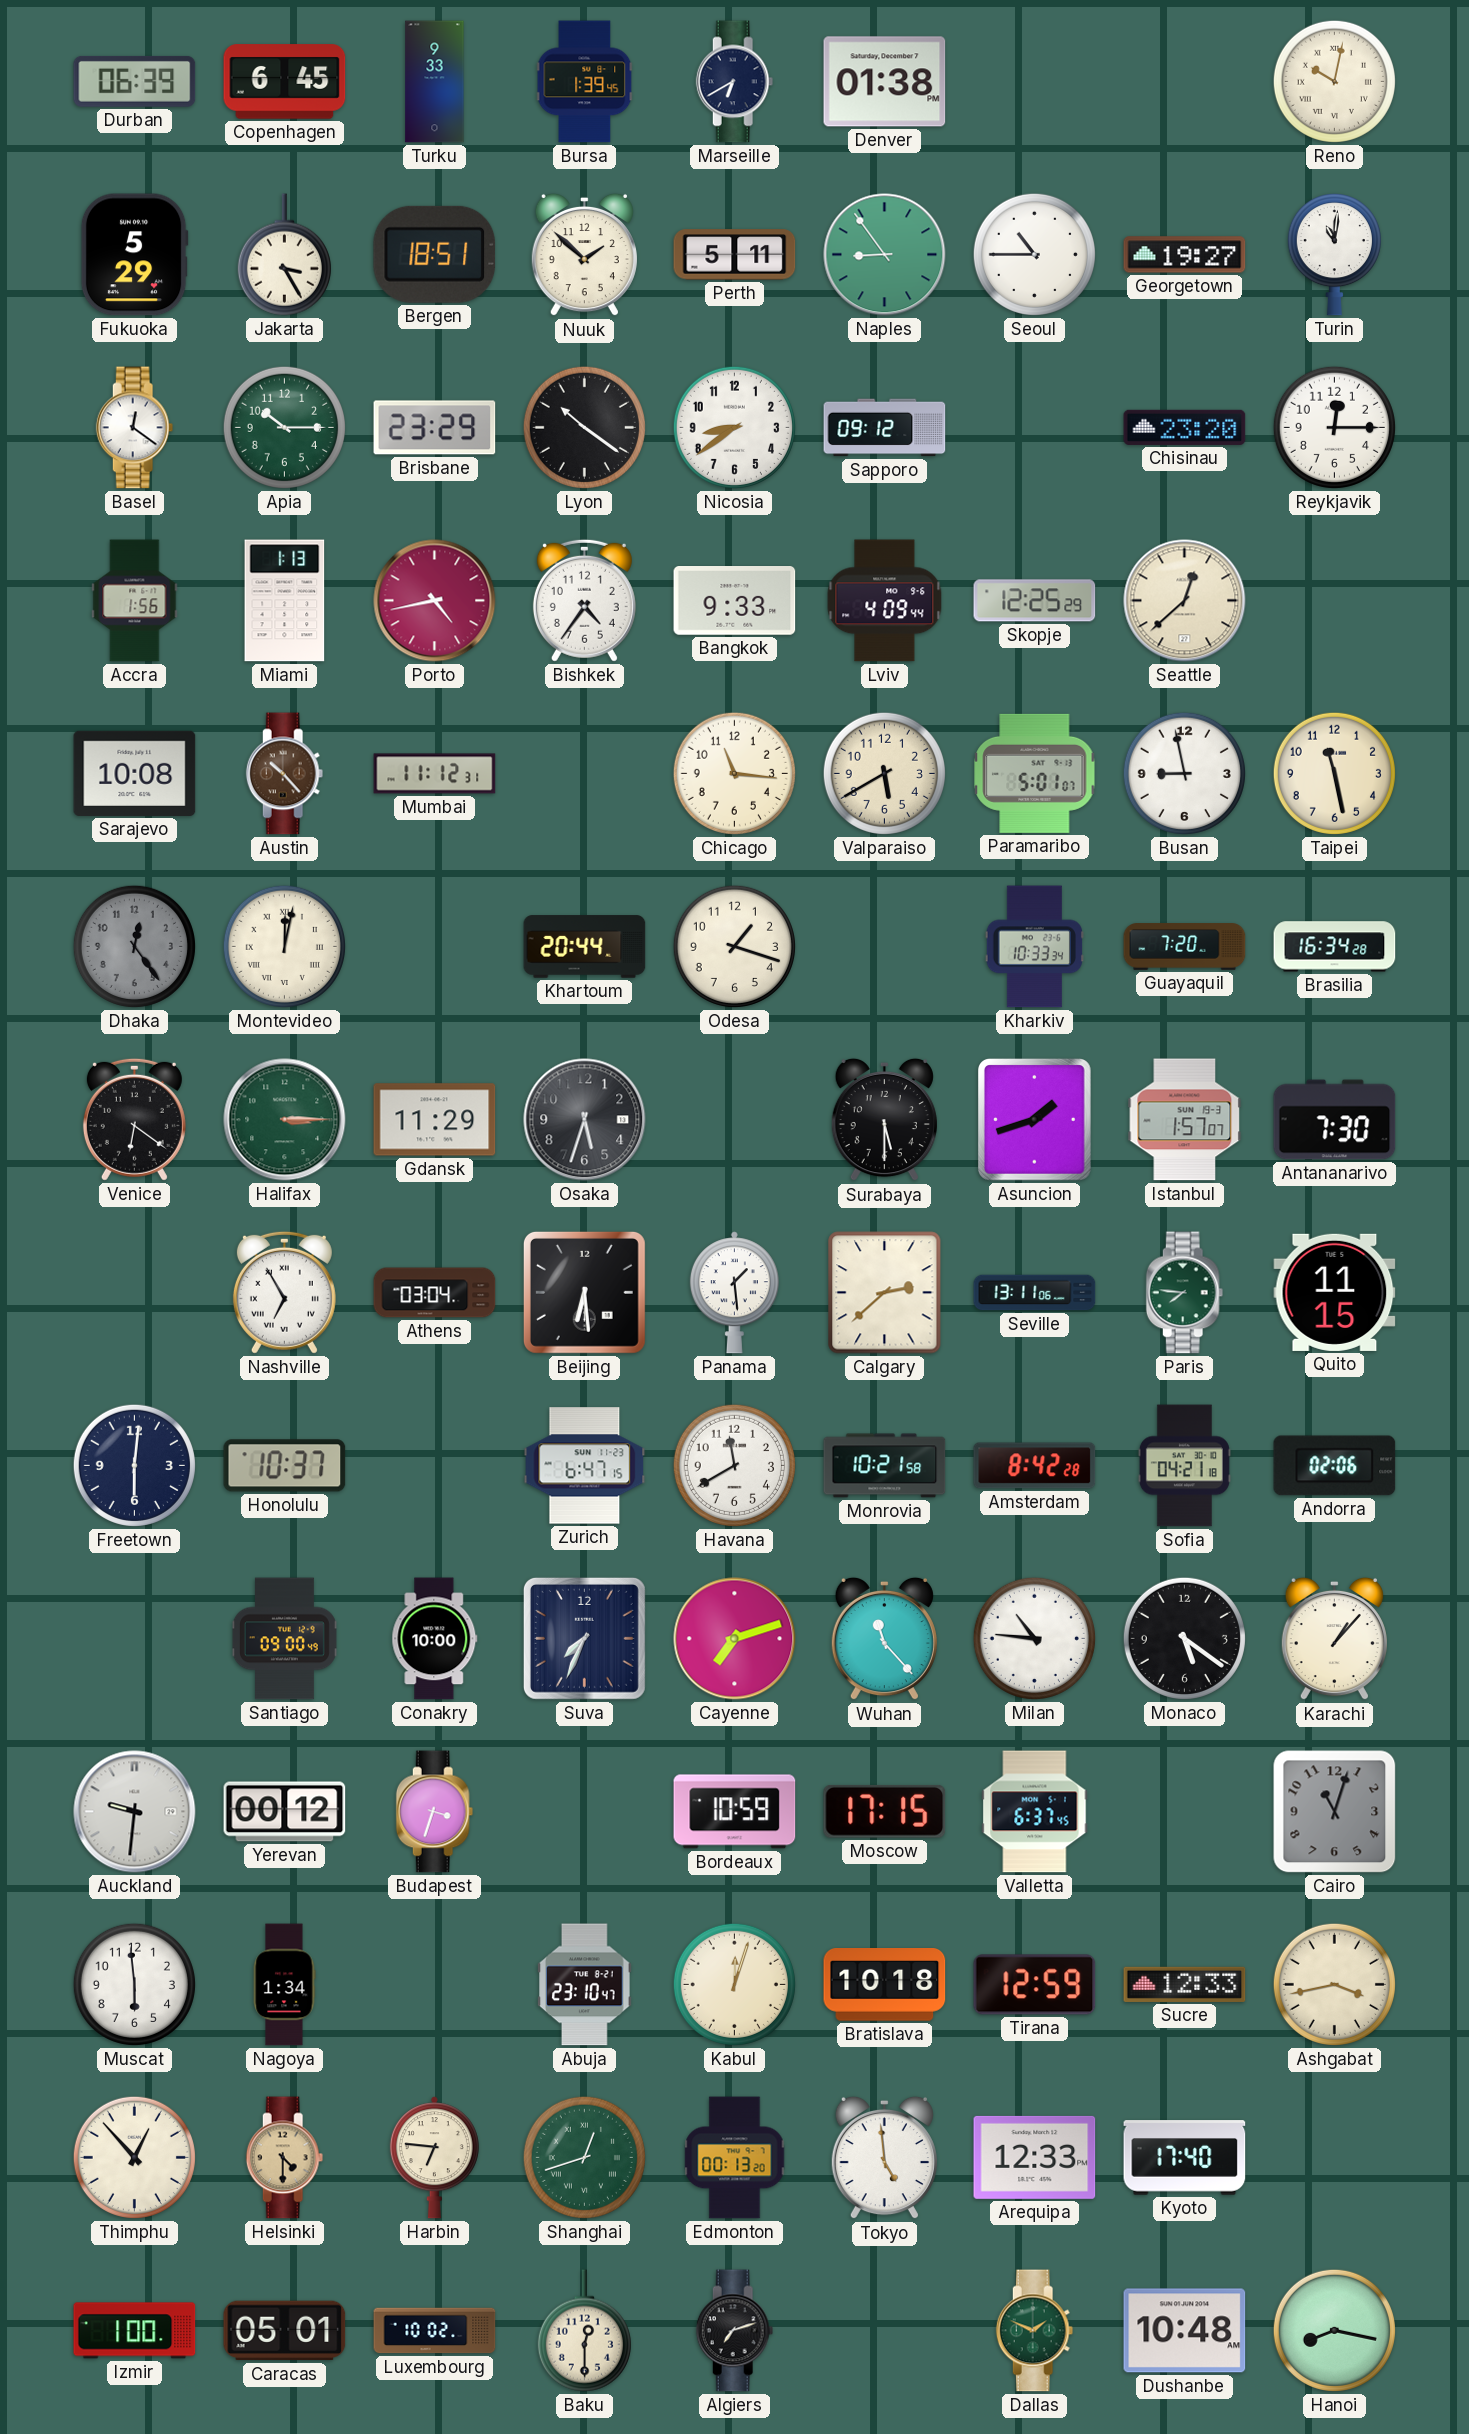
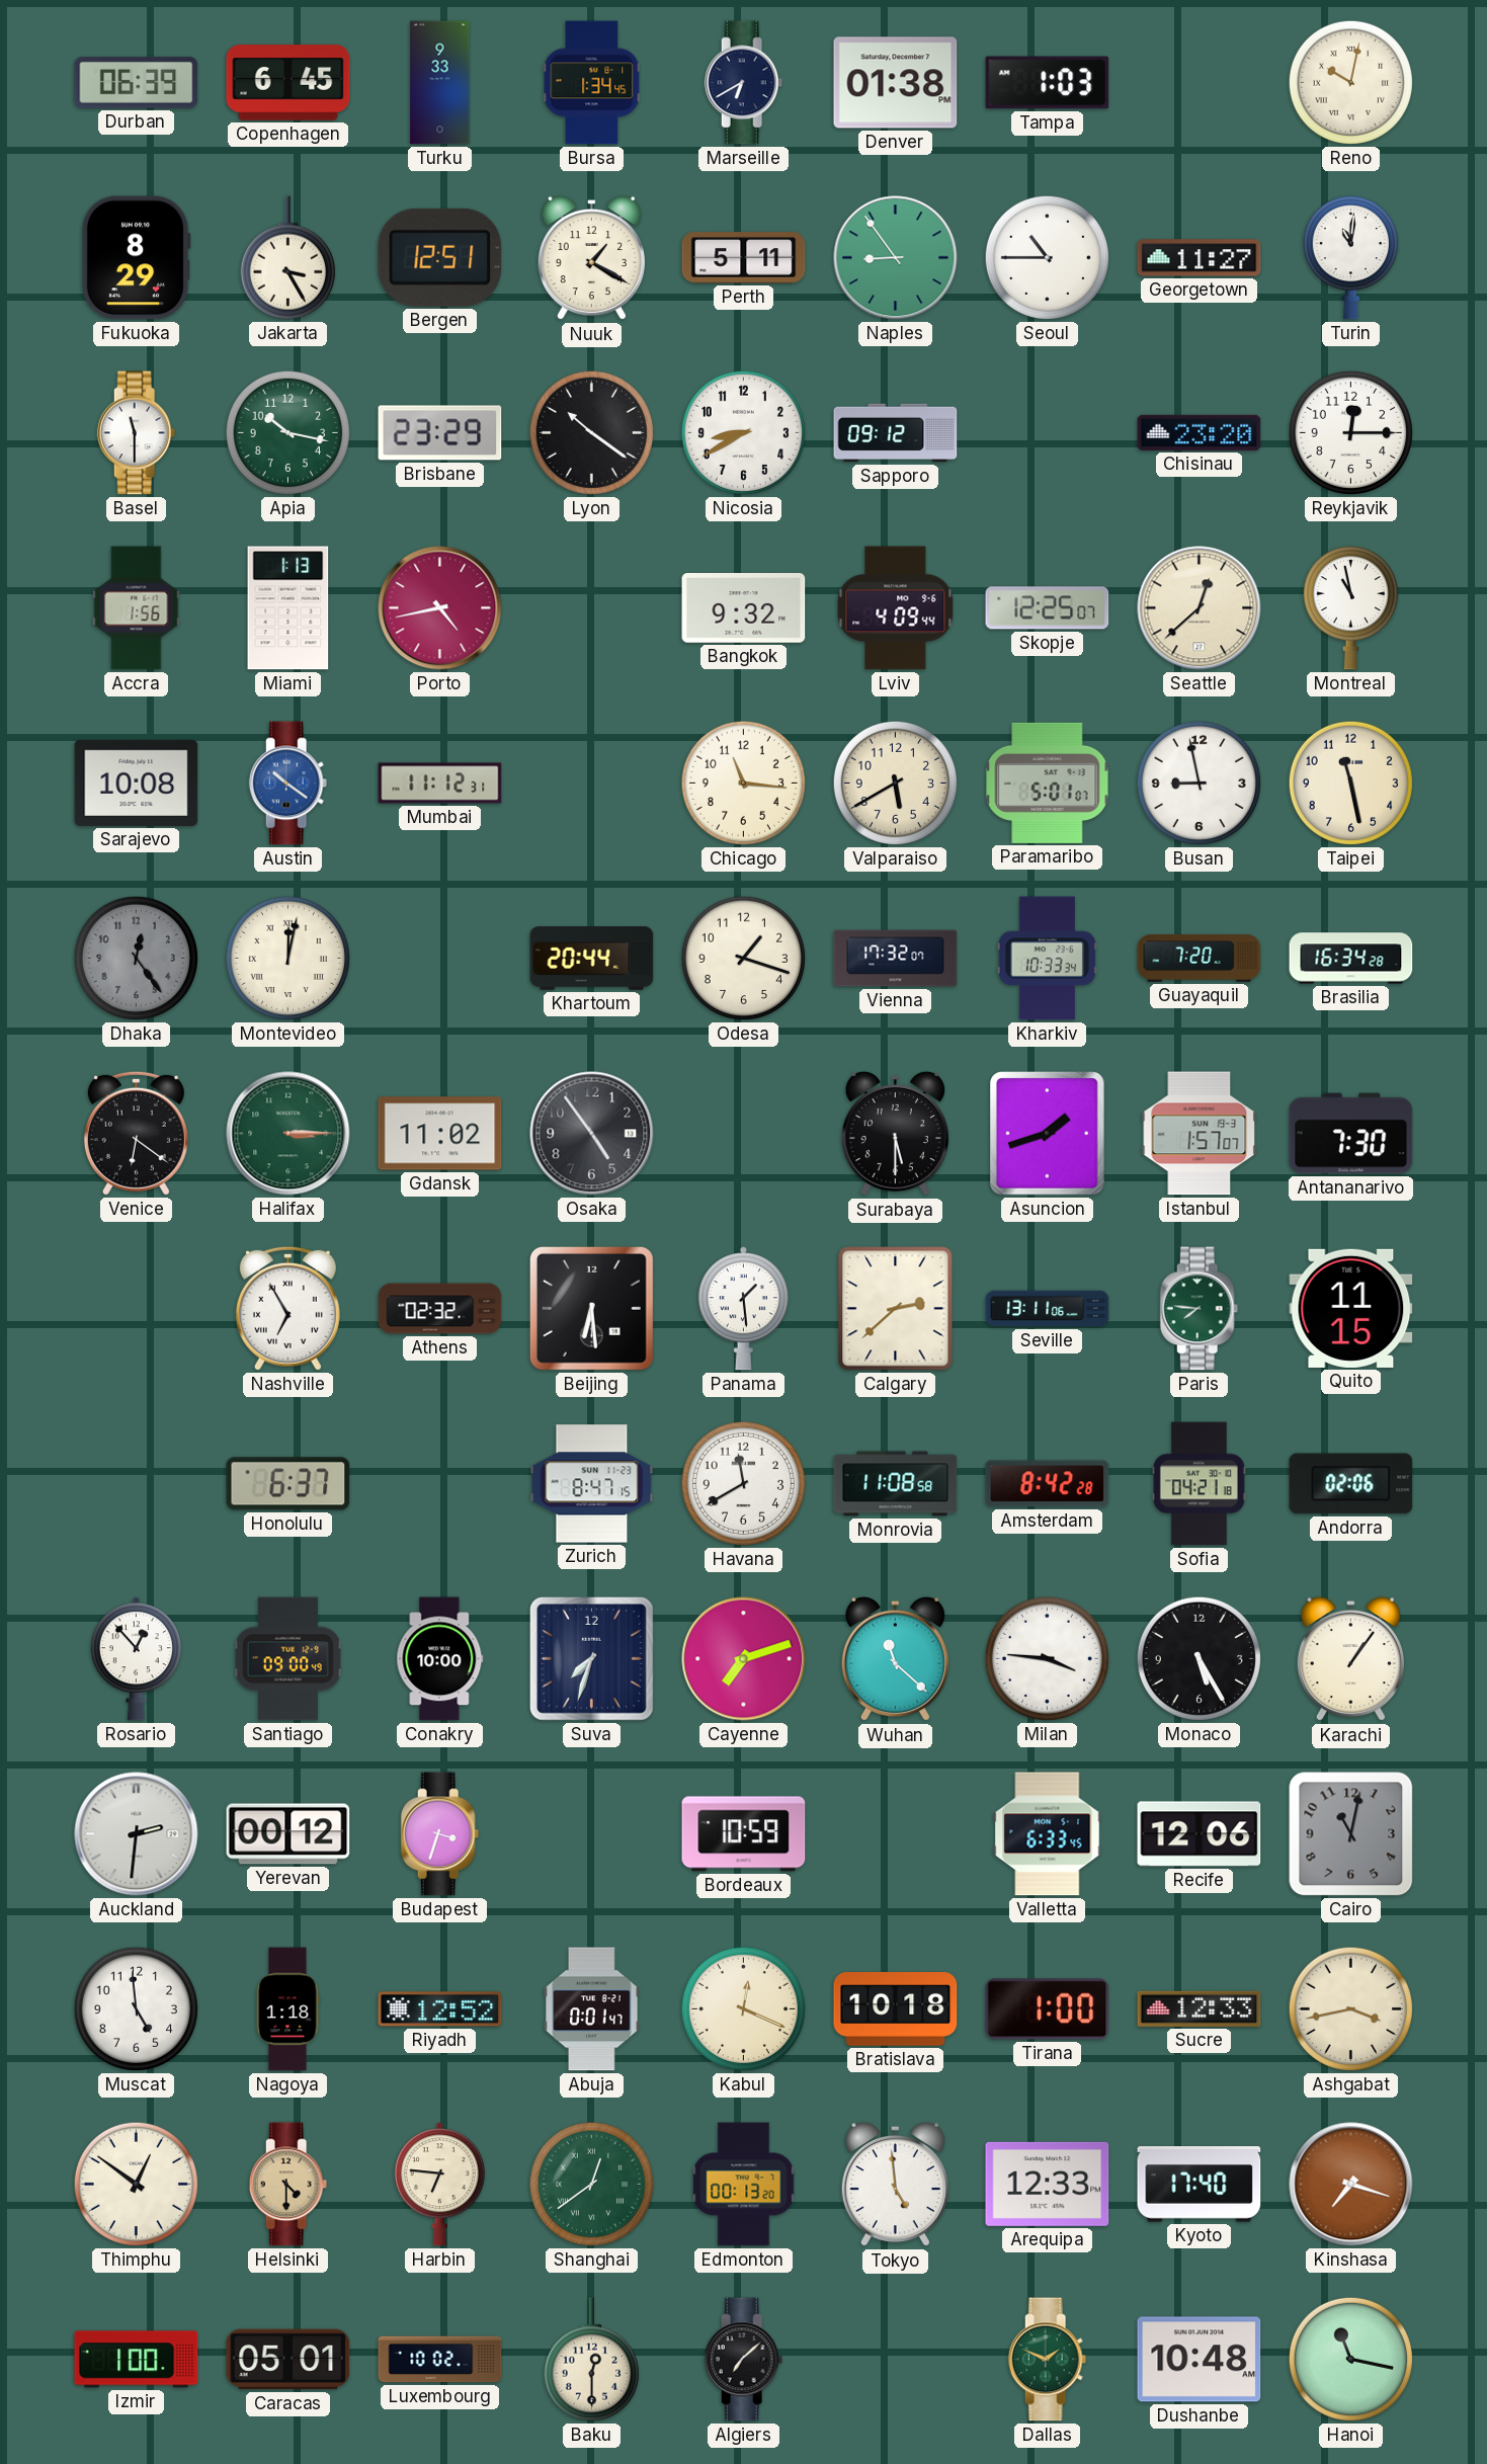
Bursa: 1:39 -> 1:34 (592, 83)
Tampa: none -> 1:03 (1048, 83)
Fukuoka: 5:29 -> 8:29 (136, 258)
Bergen: 18:51 -> 12:51 (440, 257)
Nuuk: 1:52 -> 1:20 (591, 258)
Georgetown: 19:27 -> 11:27 (1200, 258)
Basel: 12:21 -> 11:30 (137, 433)
Apia: 10:15 -> 10:17 (287, 432)
Nicosia: 8:39 -> 8:40 (743, 432)
Bishkek: 4:36 -> none (584, 600)
Bangkok: 9:33 -> 9:32 (744, 608)
Skopje: 12:25:29 -> 12:25:07 (1048, 608)
Montreal: none -> 10:58 (1350, 608)
Austin: 10:23 -> 10:21 (288, 784)
Austin dial: brown -> blue (288, 784)
Vienna: none -> 17:32 (896, 959)
Gdansk: 11:29 -> 11:02 (440, 1134)
Osaka: 5:33 -> 4:54 (592, 1134)
Athens: 03:04 -> 02:32 (440, 1309)
Freetown: 6:01 -> none (134, 1465)
Honolulu: 10:37 -> 6:37 (288, 1484)
Zurich: 6:47 -> 8:47 (592, 1484)
Monrovia: 10:21 -> 11:08 (896, 1484)
Rosario: none -> 12:53 (136, 1659)
Suva: 7:34 -> 7:33 (591, 1658)
Wuhan: 11:23 -> 11:22 (895, 1659)
Milan: 10:46 -> 3:46 (1047, 1658)
Monaco: 5:21 -> 5:25 (1199, 1658)
Karachi: 1:07 -> 1:06 (1350, 1659)
Auckland: 9:31 -> 2:31 (137, 1834)
Moscow: 17:15 -> none (885, 1811)
Valletta: 6:37 -> 6:33 (1048, 1834)
Recife: none -> 12:06 (1200, 1834)
Cairo: 11:03 -> 11:02 (1351, 1834)
Muscat: 5:59 -> 4:59 (136, 2008)
Nagoya: 1:34 -> 1:18 (287, 2009)
Riyadh: none -> 12:52 (440, 2009)
Abuja: 23:10 -> 0:01 (592, 2009)
Kabul: 12:03 -> 12:19 (743, 2008)
Tirana: 12:59 -> 1:00 (1048, 2009)
Thimphu: 12:53 -> 12:51 (136, 2184)
Shanghai: 12:42 -> 12:39 (591, 2184)
Kinshasa: none -> 7:18 (1351, 2185)
Algiers: 7:12 -> 7:08 (744, 2360)
Hanoi: 8:17 -> 11:17 (1350, 2359)
